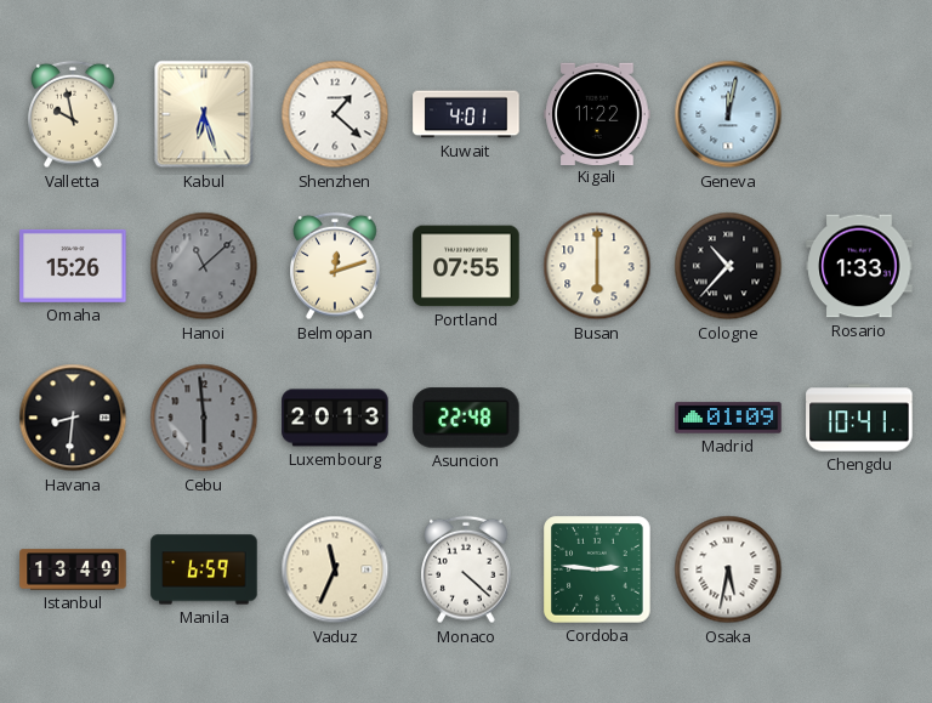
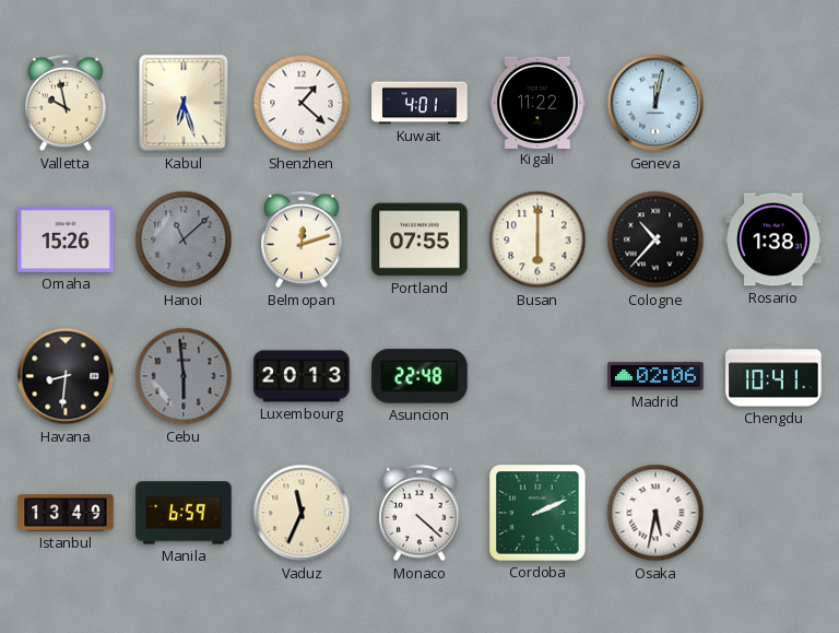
Rosario: 1:33 -> 1:38 (773, 239)
Madrid: 01:09 -> 02:06 (655, 376)
Cordoba: 2:46 -> 2:11 (537, 513)
